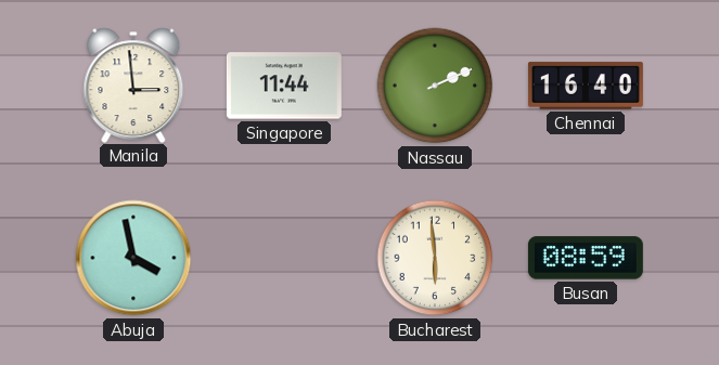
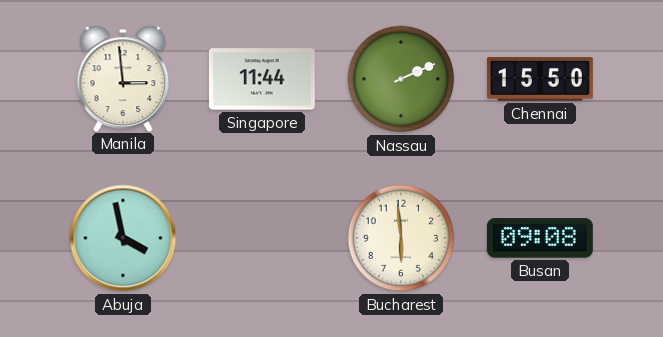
Chennai: 16:40 -> 15:50 (540, 79)
Busan: 08:59 -> 09:08 (540, 238)
